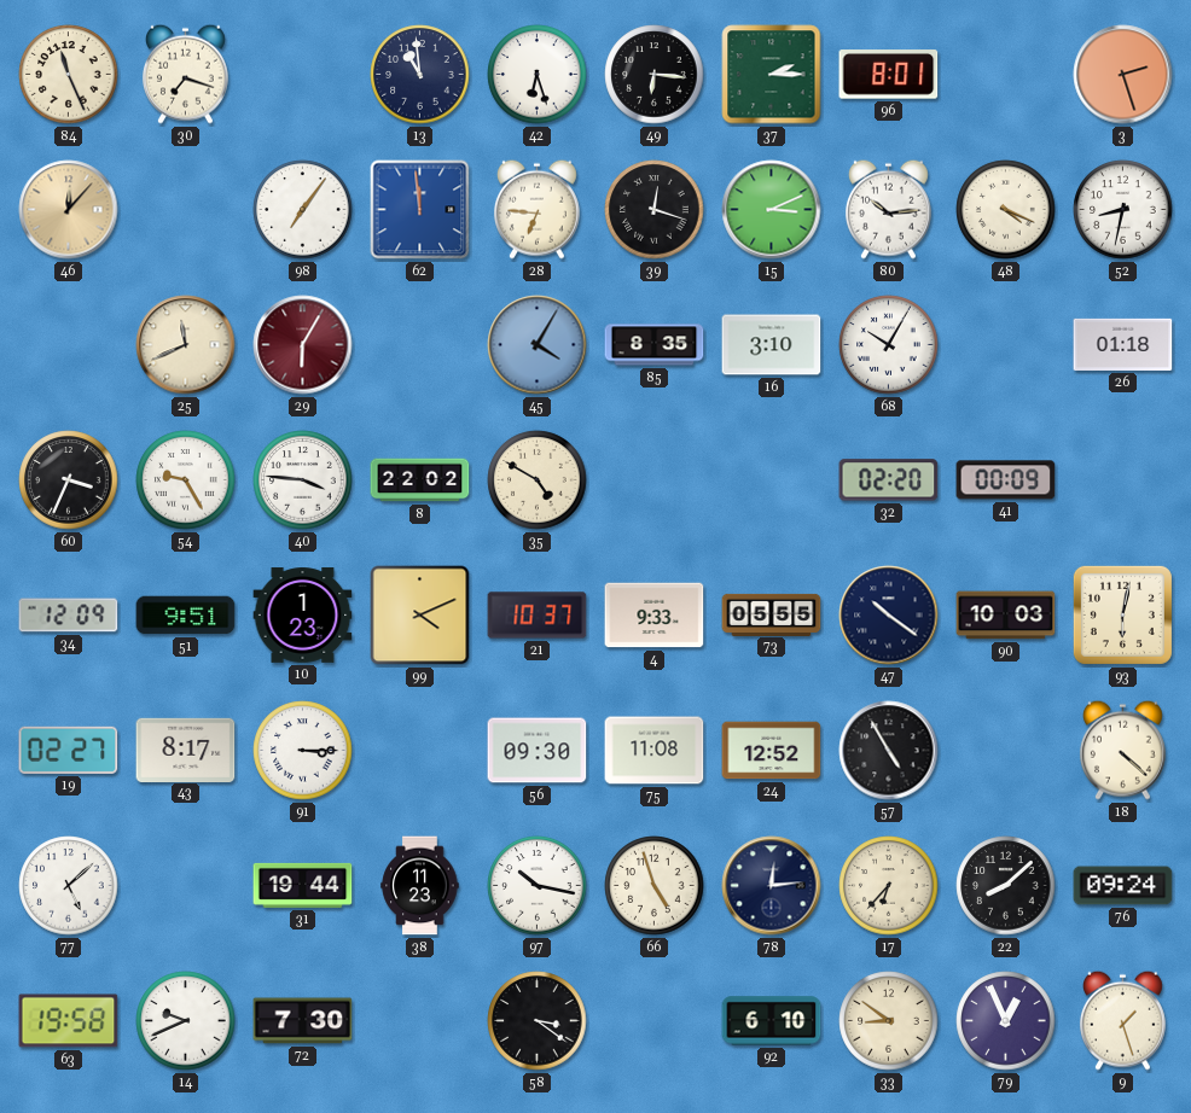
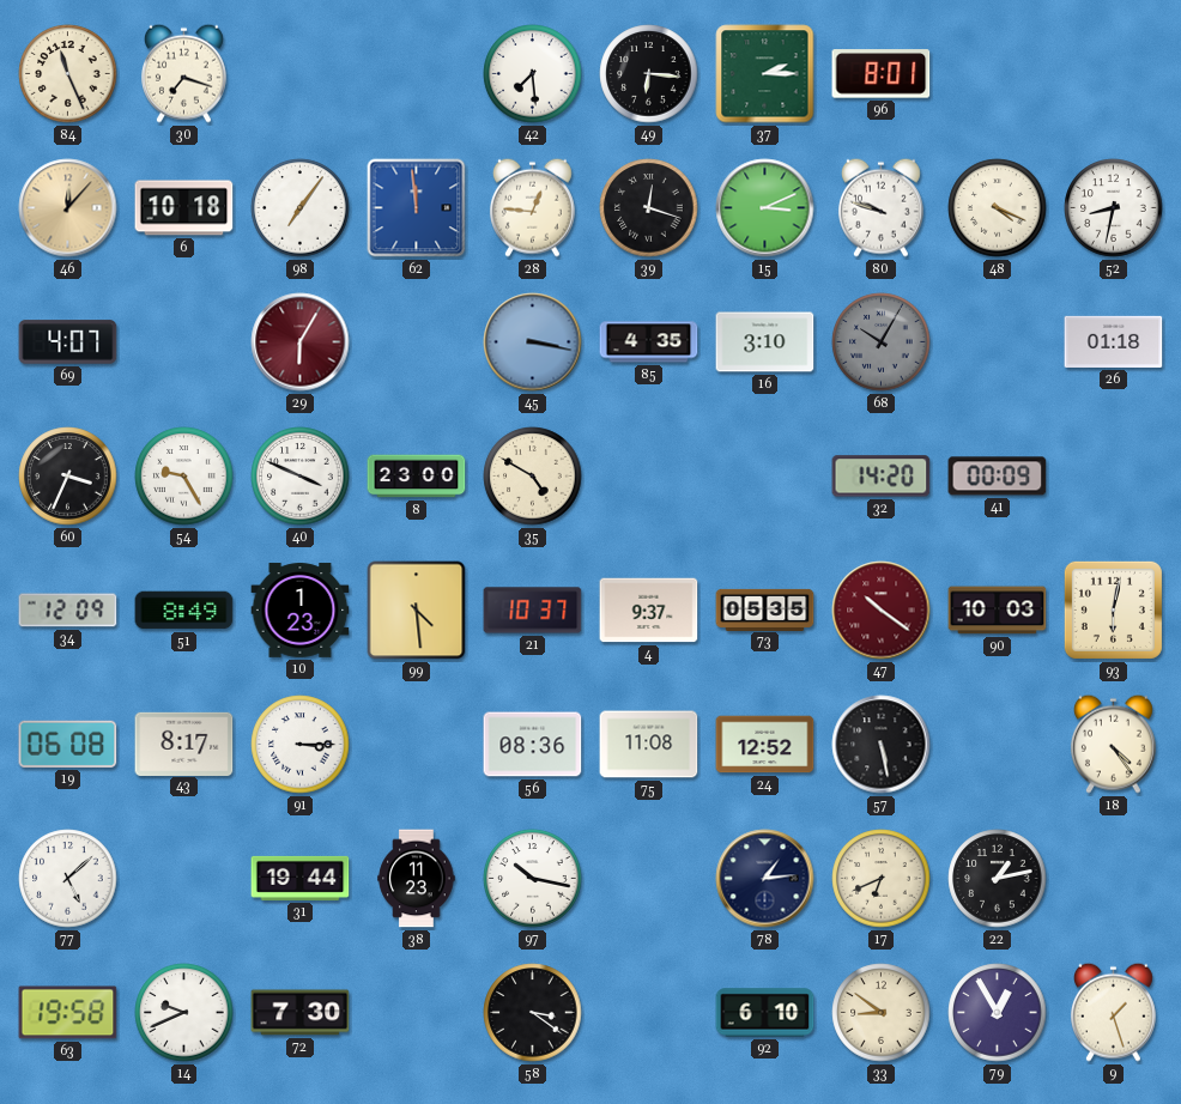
13: 10:59 -> none (420, 75)
42: 6:27 -> 7:29 (533, 74)
3: 2:27 -> none (1123, 75)
6: none -> 10:18 (184, 208)
28: 6:46 -> 12:46 (532, 207)
80: 10:14 -> 9:48 (880, 207)
69: none -> 4:07 (68, 342)
25: 11:41 -> none (186, 345)
45: 4:05 -> 3:17 (533, 342)
85: 8:35 -> 4:35 (649, 342)
68 dial: white -> grey (882, 342)
40: 3:46 -> 3:49 (301, 477)
8: 22:02 -> 23:00 (417, 477)
32: 02:20 -> 14:20 (882, 477)
51: 9:51 -> 8:49 (184, 611)
99: 4:11 -> 4:29 (417, 611)
4: 9:33 -> 9:37 (649, 611)
73: 05:55 -> 05:35 (765, 609)
47 dial: navy -> burgundy (882, 611)
19: 02:27 -> 06:08 (68, 744)
56: 09:30 -> 08:36 (533, 745)
57: 4:55 -> 5:28 (882, 745)
18: 4:22 -> 4:24 (1113, 744)
66: 4:57 -> none (655, 886)
78: 12:14 -> 1:14 (765, 879)
17: 6:37 -> 6:41 (882, 879)
22: 8:08 -> 1:13 (998, 879)
76: 09:24 -> none (1123, 886)
79: 12:56 -> 12:55 (998, 1013)
